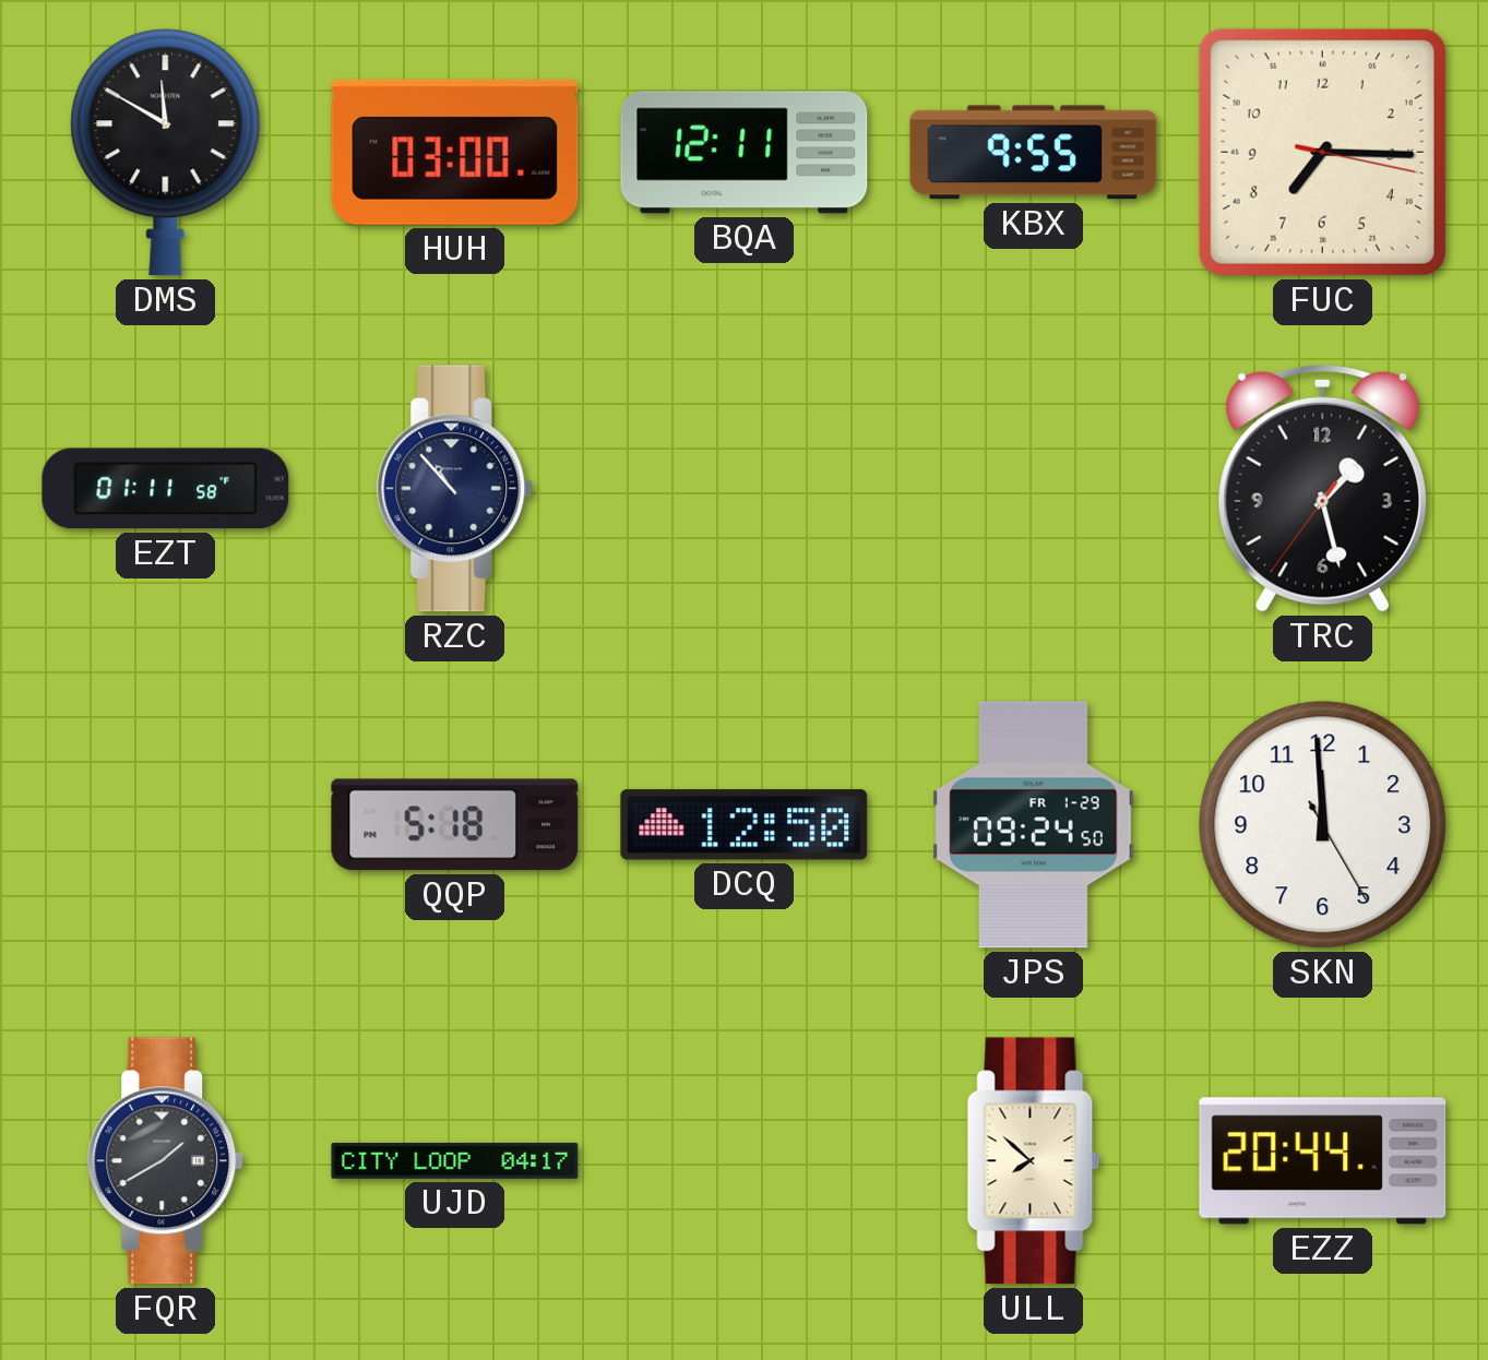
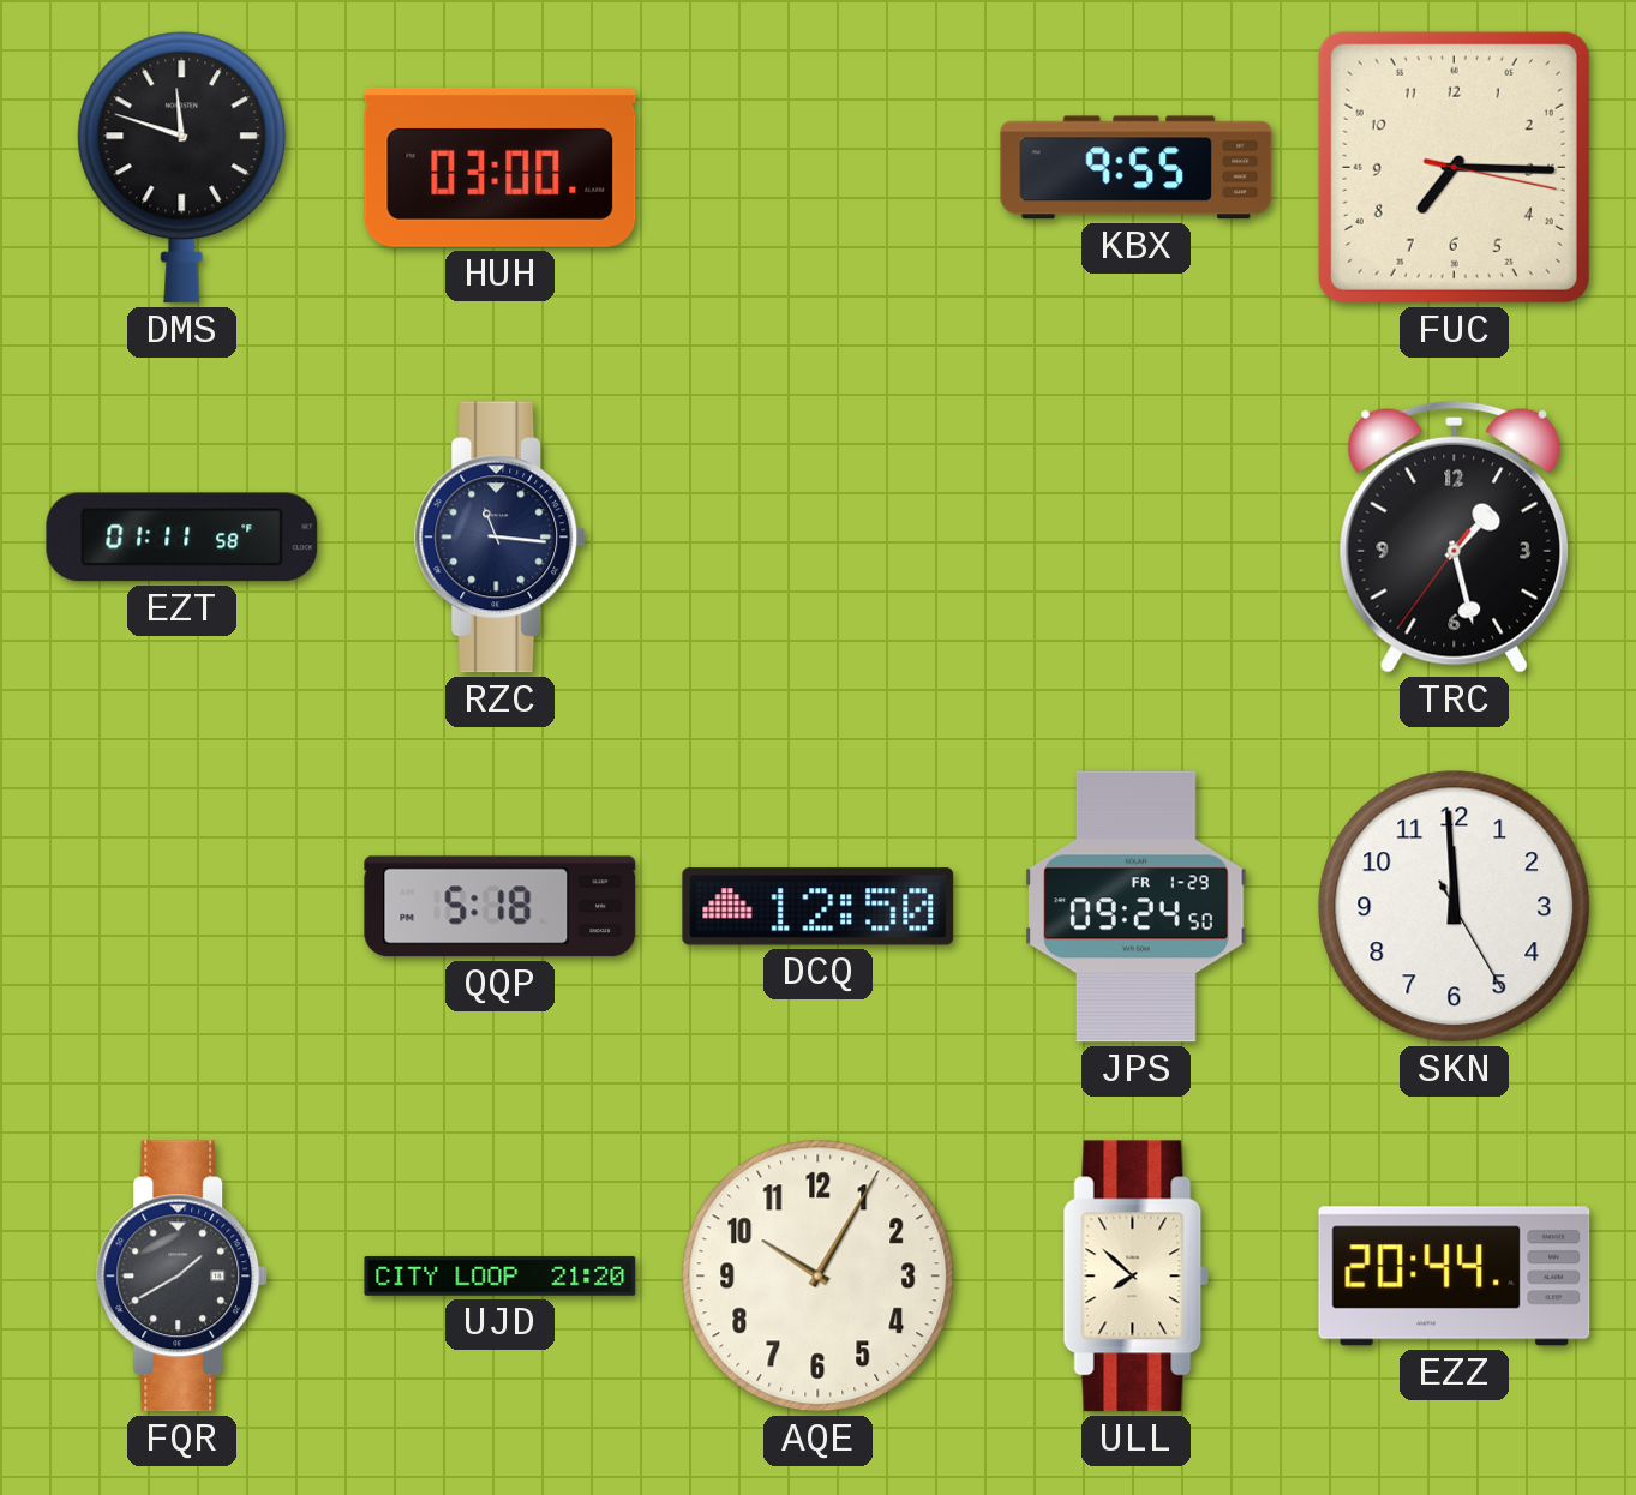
DMS: 11:50 -> 11:48 (182, 168)
BQA: 12:11 -> none (745, 153)
RZC: 10:53 -> 11:16 (501, 538)
UJD: 04:17 -> 21:20 (501, 1275)
AQE: none -> 10:05 (819, 1277)
